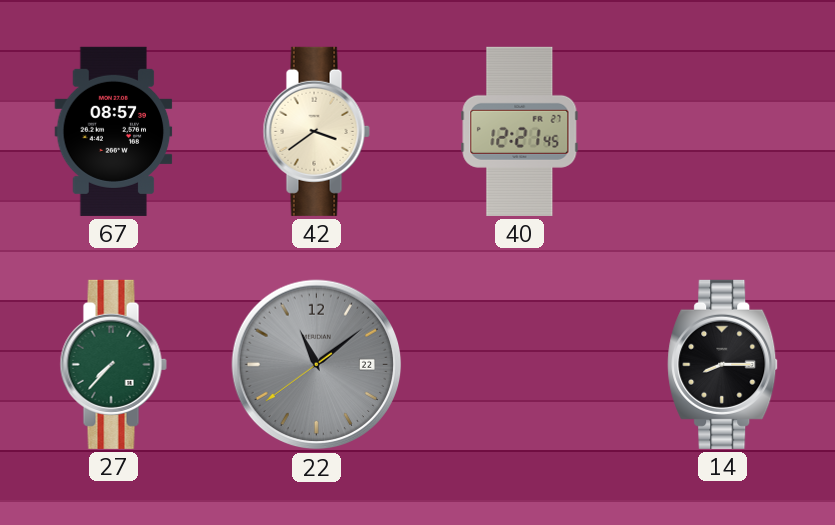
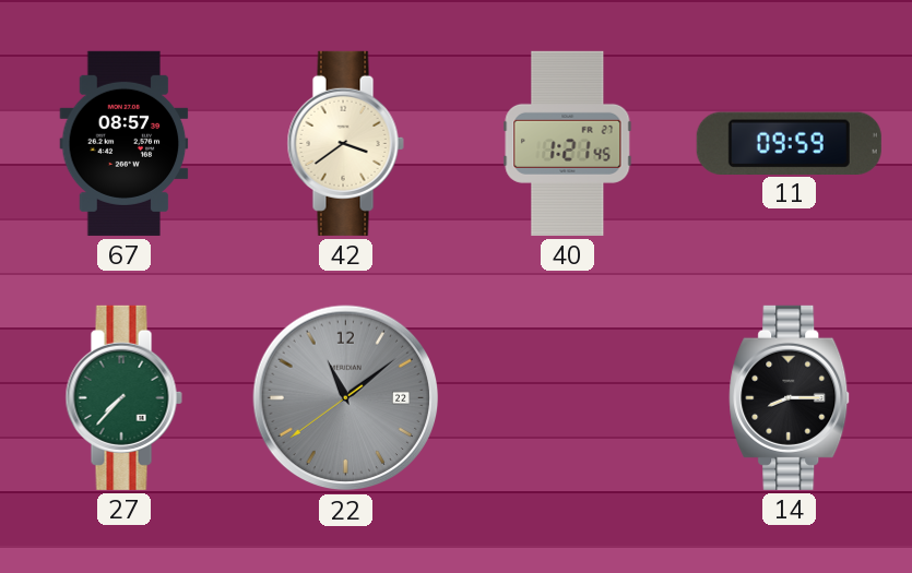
40: 12:21 -> 1:21 (568, 143)
11: none -> 09:59 (789, 143)
